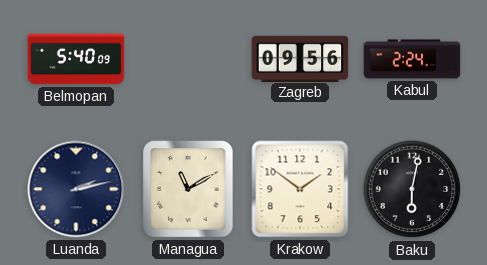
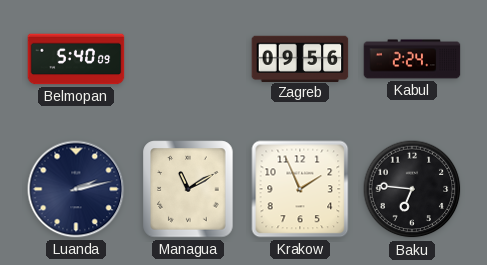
Krakow: 1:51 -> 1:56 (300, 189)
Baku: 6:02 -> 6:46 (412, 189)
